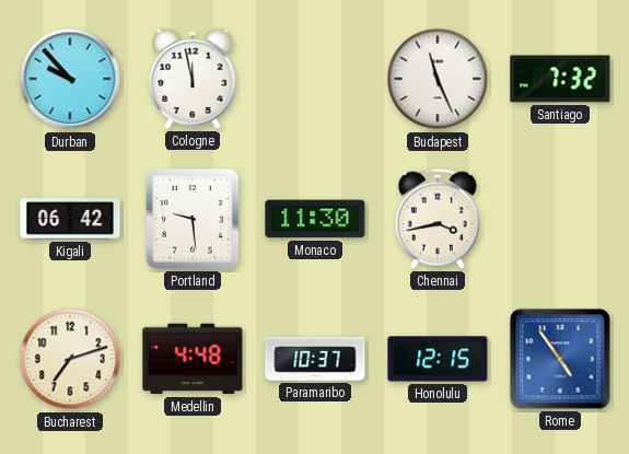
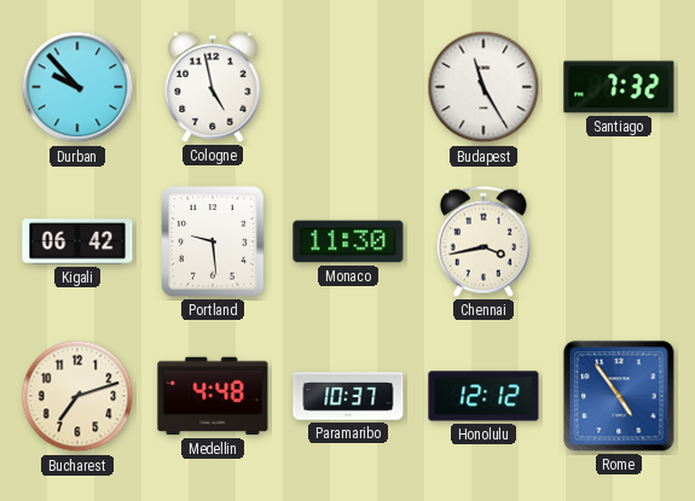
Cologne: 11:58 -> 4:58 (213, 87)
Budapest: 11:26 -> 11:25 (483, 87)
Honolulu: 12:15 -> 12:12 (483, 396)
